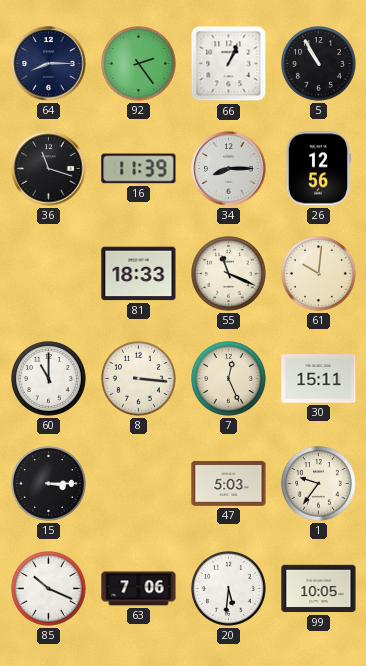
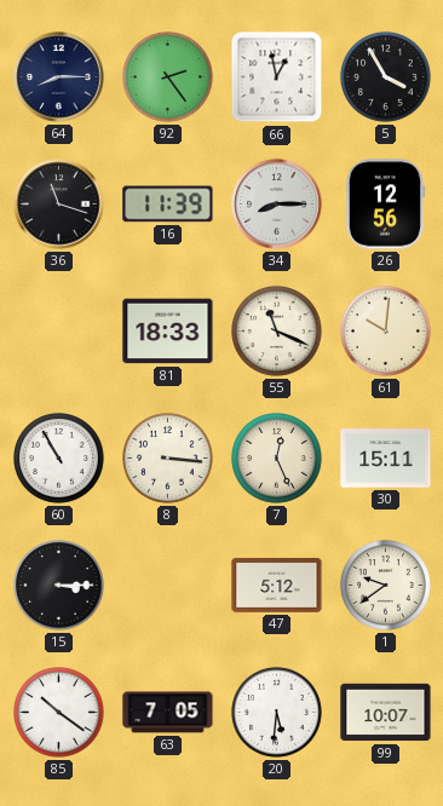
66: 1:04 -> 12:58 (277, 77)
5: 10:55 -> 3:55 (386, 77)
60: 11:00 -> 10:55 (59, 459)
47: 5:03 -> 5:12 (277, 585)
1: 9:36 -> 9:39 (386, 586)
85: 10:19 -> 10:21 (59, 713)
63: 7:06 -> 7:05 (168, 713)
99: 10:05 -> 10:07 (386, 713)
